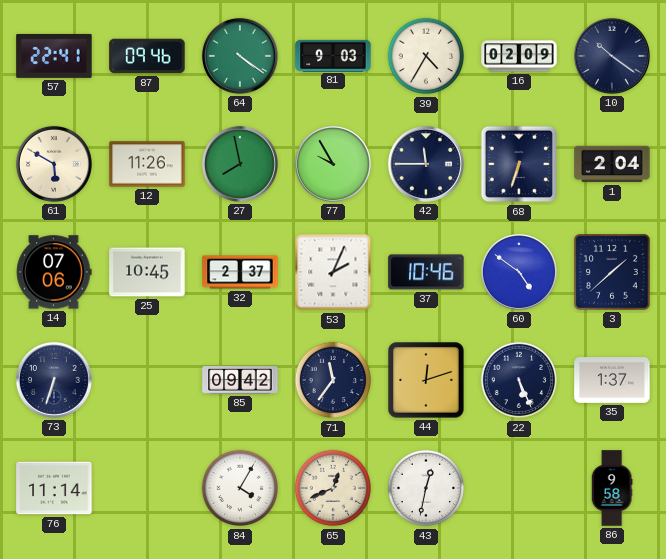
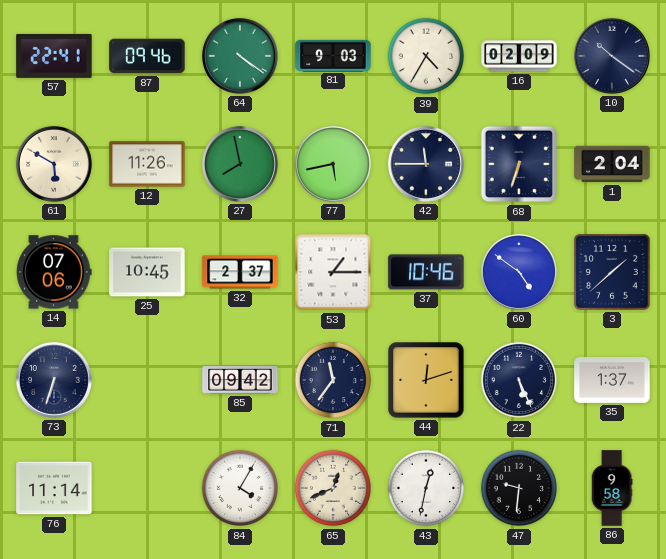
77: 9:55 -> 5:43 (333, 164)
53: 2:04 -> 1:15 (333, 272)
47: none -> 9:31 (519, 488)
